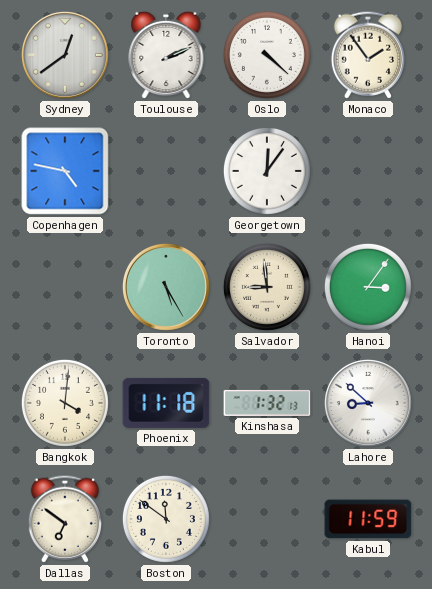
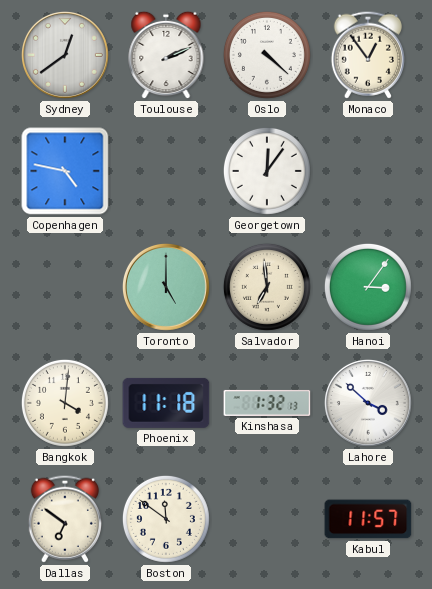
Monaco: 1:54 -> 12:54 (368, 55)
Toronto: 5:25 -> 5:00 (166, 287)
Salvador: 8:59 -> 6:59 (267, 287)
Lahore: 8:52 -> 3:52 (368, 403)
Kabul: 11:59 -> 11:57 (368, 519)
